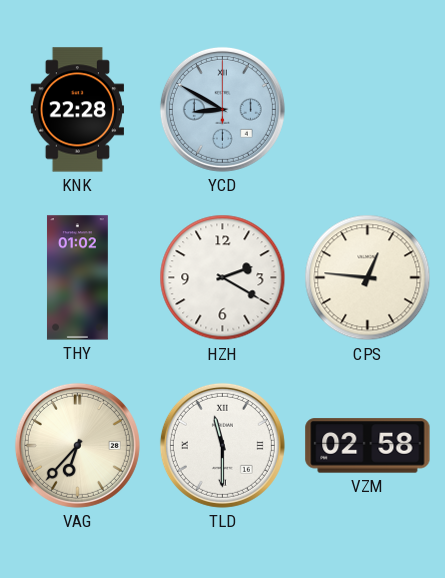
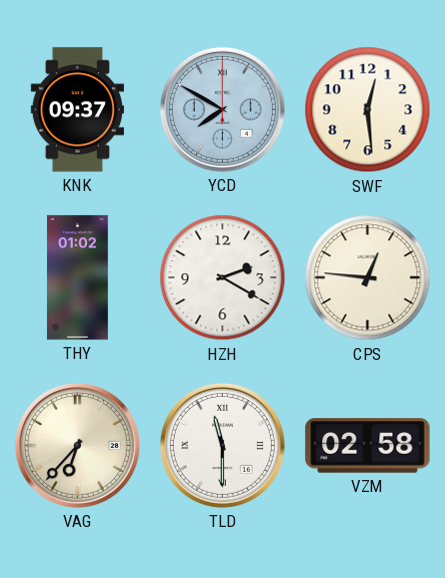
KNK: 22:28 -> 09:37 (77, 110)
YCD: 8:50 -> 7:50 (222, 109)
SWF: none -> 12:29 (368, 110)
